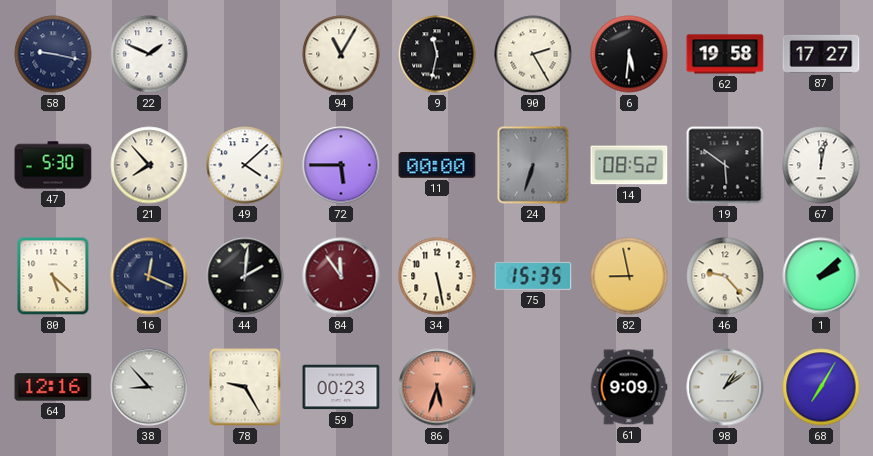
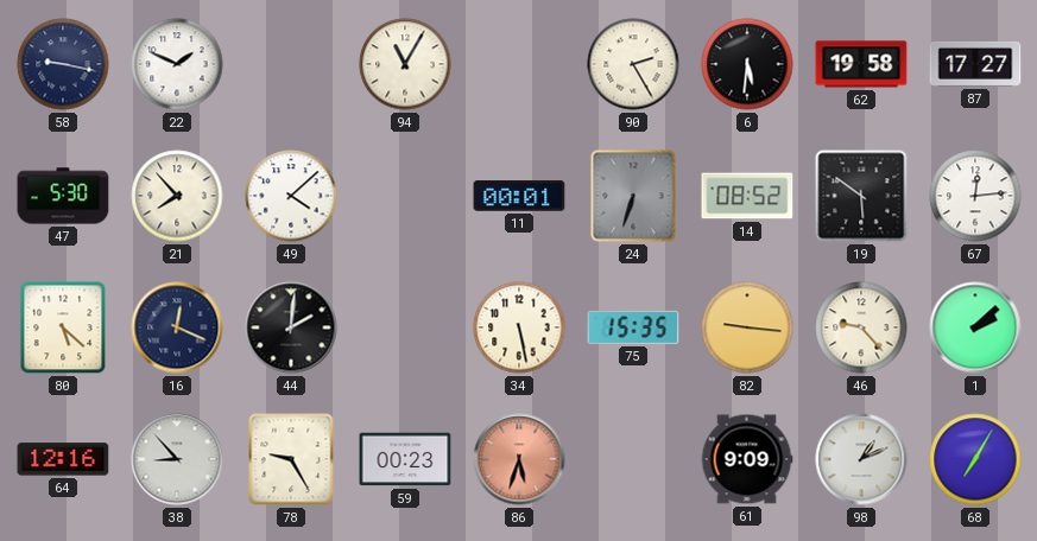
9: 11:32 -> none (437, 54)
72: 5:45 -> none (341, 165)
11: 00:00 -> 00:01 (519, 196)
67: 12:02 -> 12:14 (975, 196)
84: 11:54 -> none (341, 276)
82: 8:58 -> 9:16 (747, 327)
98: 1:09 -> 1:11 (861, 459)
